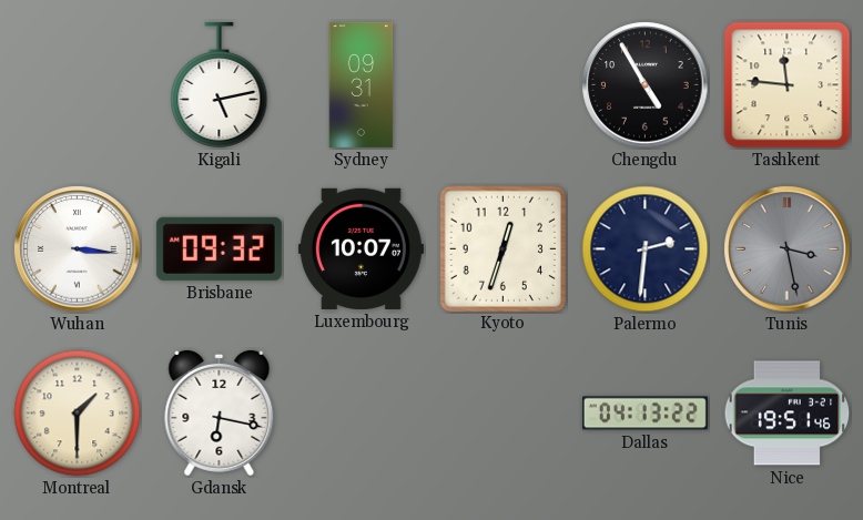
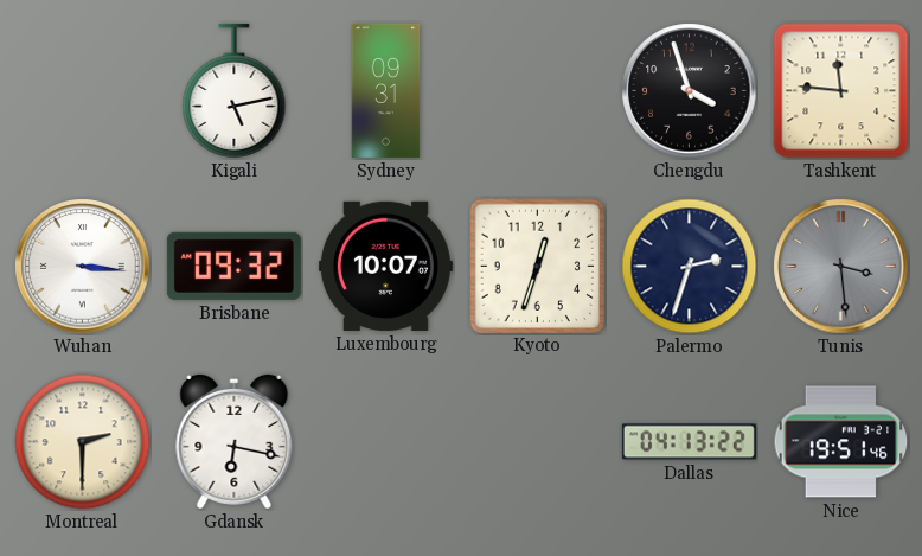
Chengdu: 4:55 -> 3:57 (690, 91)
Palermo: 2:31 -> 2:33 (690, 267)
Tunis: 3:28 -> 3:29 (841, 267)
Montreal: 1:30 -> 2:30 (83, 442)
